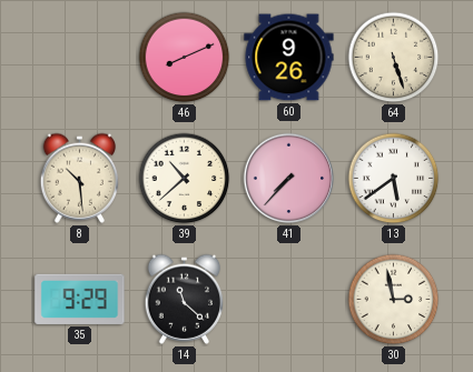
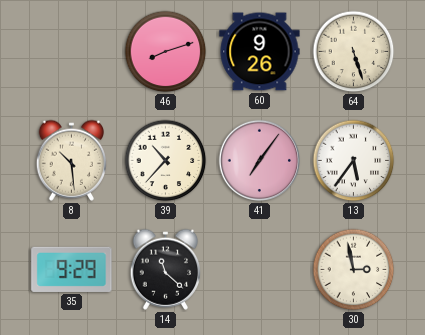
46: 8:11 -> 8:12 (166, 52)
39: 10:38 -> 10:37 (166, 161)
41: 7:37 -> 7:06 (260, 161)
13: 5:39 -> 5:36 (354, 161)
